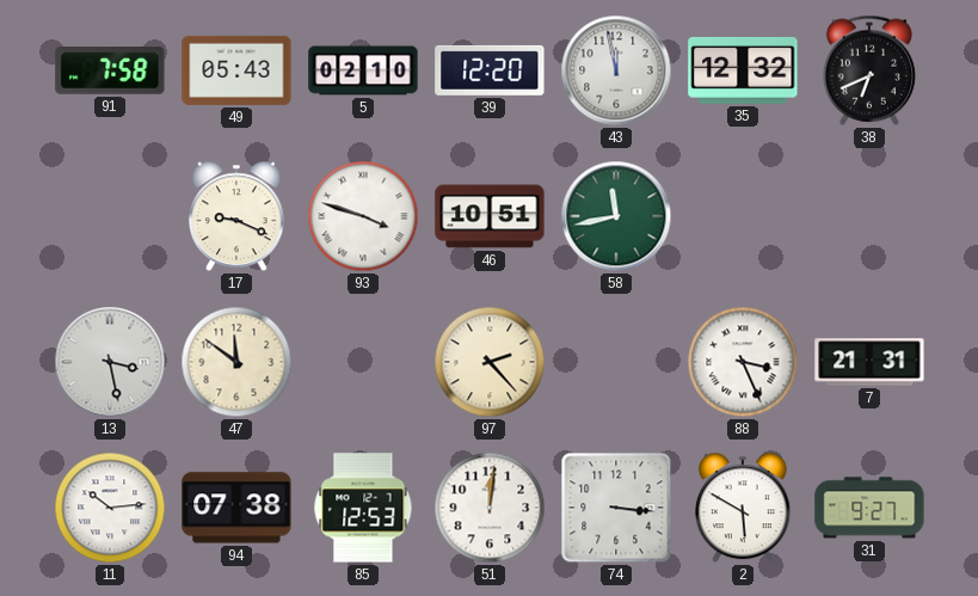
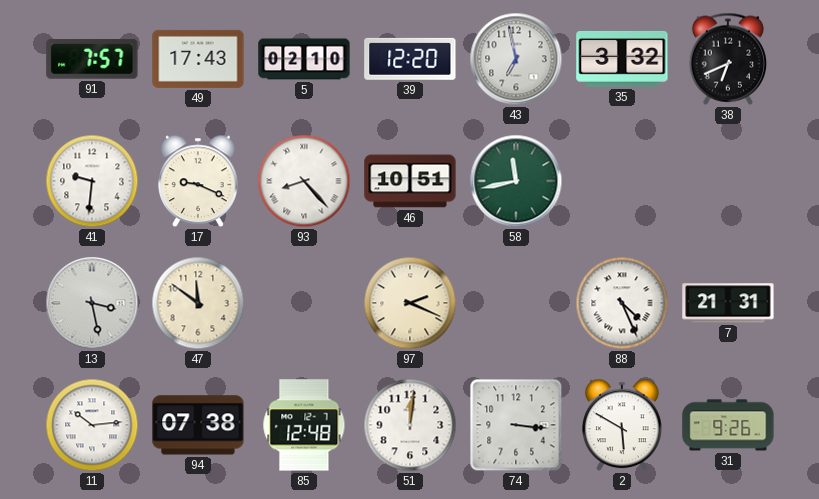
91: 7:58 -> 7:57 (92, 60)
49: 05:43 -> 17:43 (198, 59)
43: 11:58 -> 6:58 (516, 59)
35: 12:32 -> 3:32 (622, 59)
41: none -> 9:31 (92, 181)
93: 3:48 -> 8:23 (304, 181)
97: 2:23 -> 2:19 (410, 303)
88: 3:26 -> 4:26 (622, 303)
85: 12:53 -> 12:48 (304, 425)
31: 9:27 -> 9:26 (728, 425)
